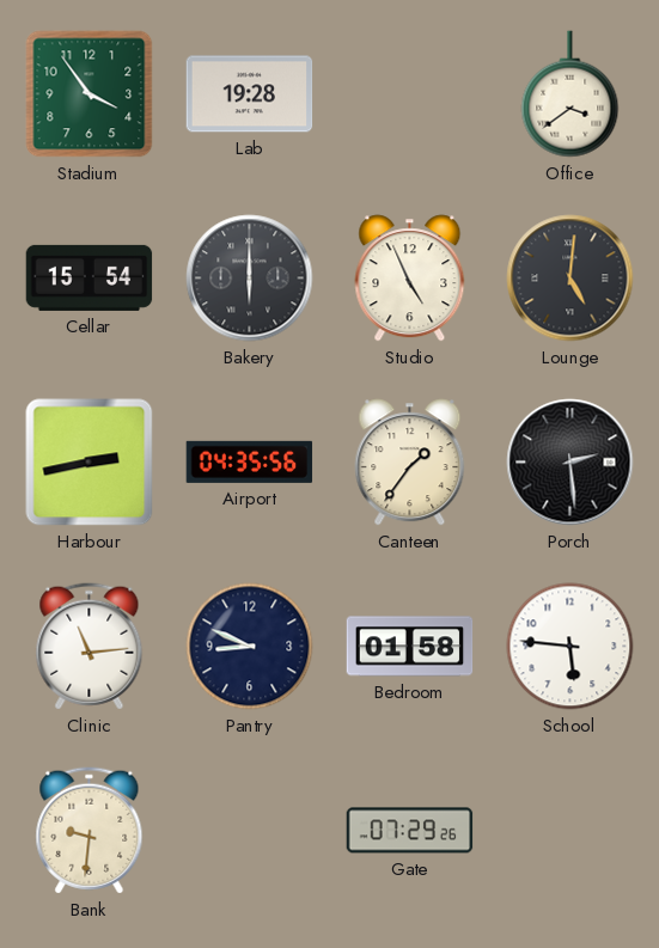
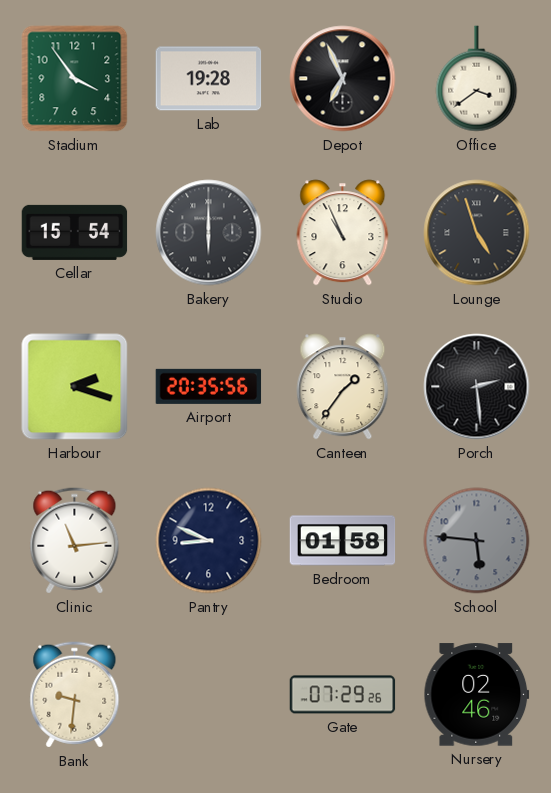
Depot: none -> 6:56 (343, 79)
Studio: 4:56 -> 10:56 (343, 233)
Lounge: 5:01 -> 4:57 (477, 233)
Harbour: 2:43 -> 2:18 (75, 387)
Airport: 04:35 -> 20:35 (209, 386)
School dial: white -> grey (477, 541)
Nursery: none -> 02:46 (477, 695)
